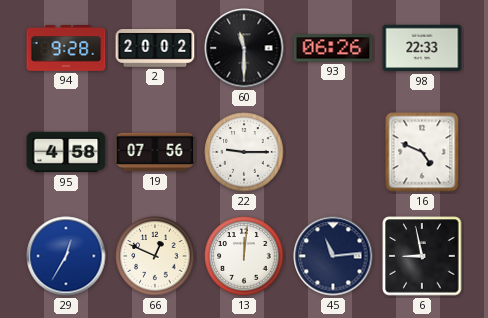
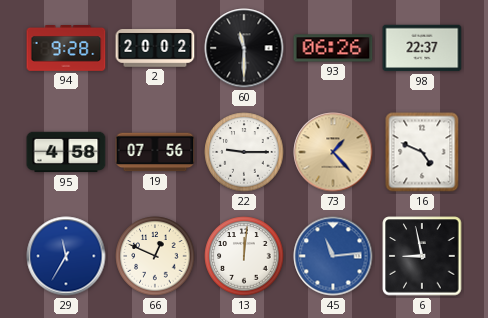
98: 22:33 -> 22:37 (422, 48)
73: none -> 1:23 (333, 152)
29: 12:35 -> 11:35 (66, 256)
45 dial: navy -> blue (333, 256)
